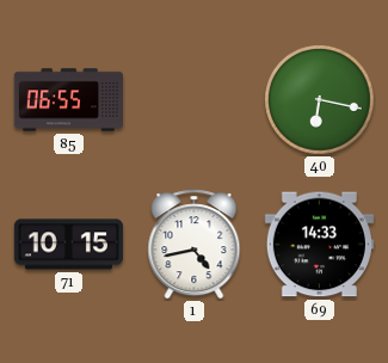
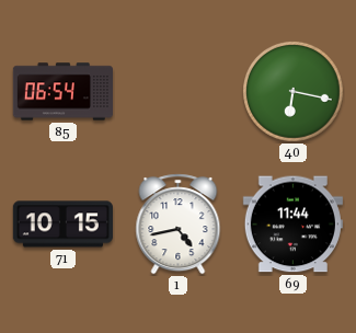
85: 06:55 -> 06:54 (62, 92)
69: 14:33 -> 11:44 (292, 225)
